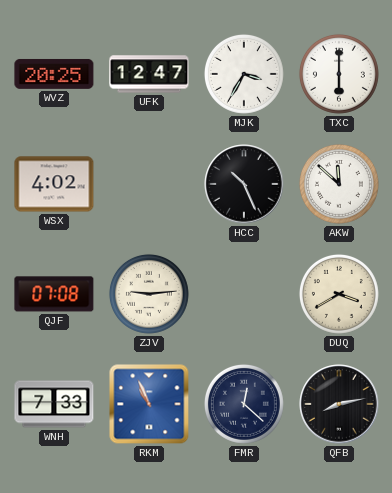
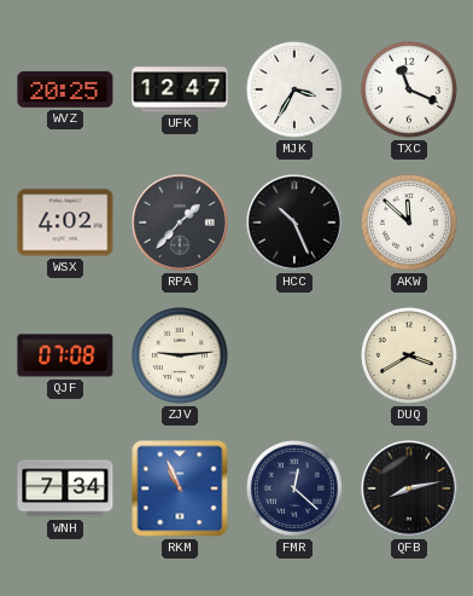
TXC: 6:00 -> 11:19 (409, 89)
RPA: none -> 1:37 (180, 222)
WNH: 7:33 -> 7:34 (65, 488)
